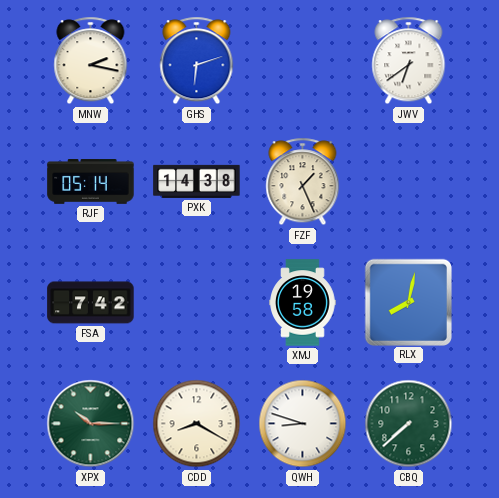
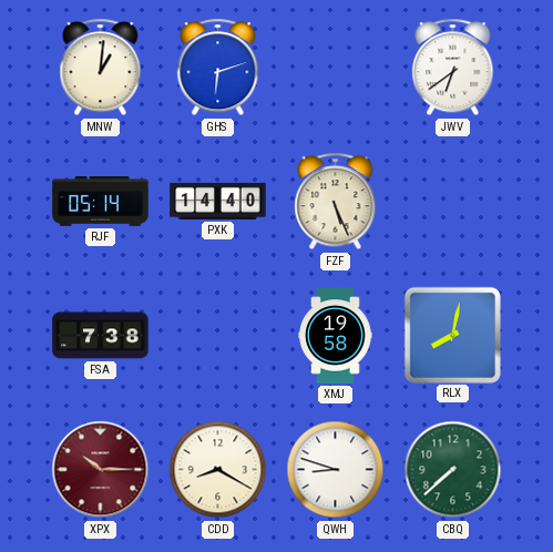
MNW: 2:17 -> 1:01 (101, 68)
PXK: 14:38 -> 14:40 (218, 201)
FZF: 1:26 -> 5:26 (336, 202)
FSA: 7:42 -> 7:38 (101, 336)
XPX dial: green -> burgundy (101, 470)
